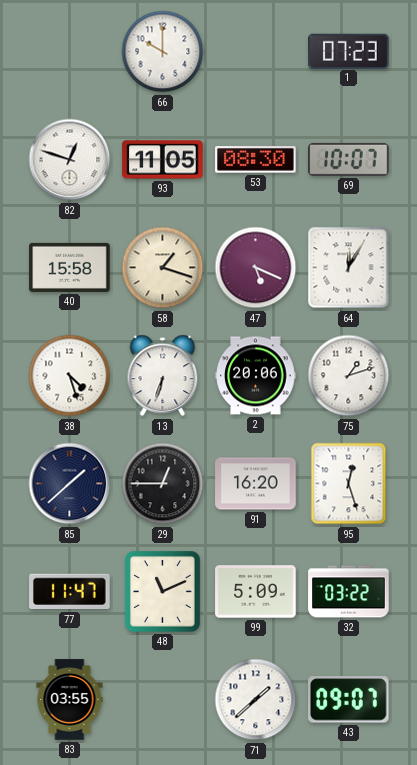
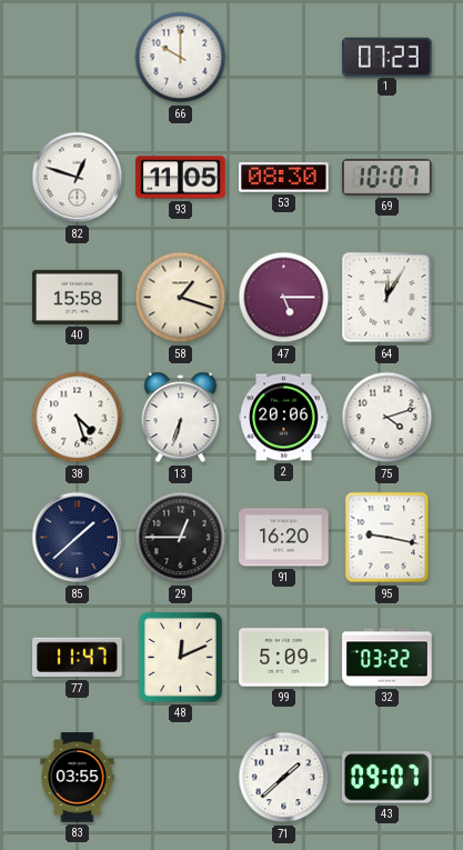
47: 5:19 -> 5:15 (284, 298)
75: 1:12 -> 4:12 (387, 418)
95: 12:27 -> 9:17 (387, 538)
48: 11:11 -> 12:11 (180, 657)
